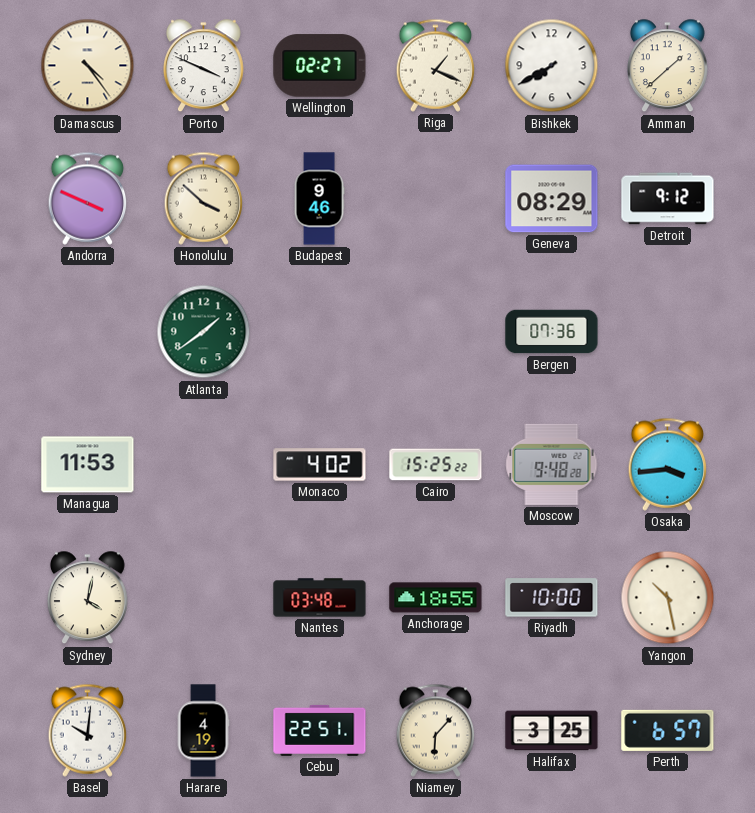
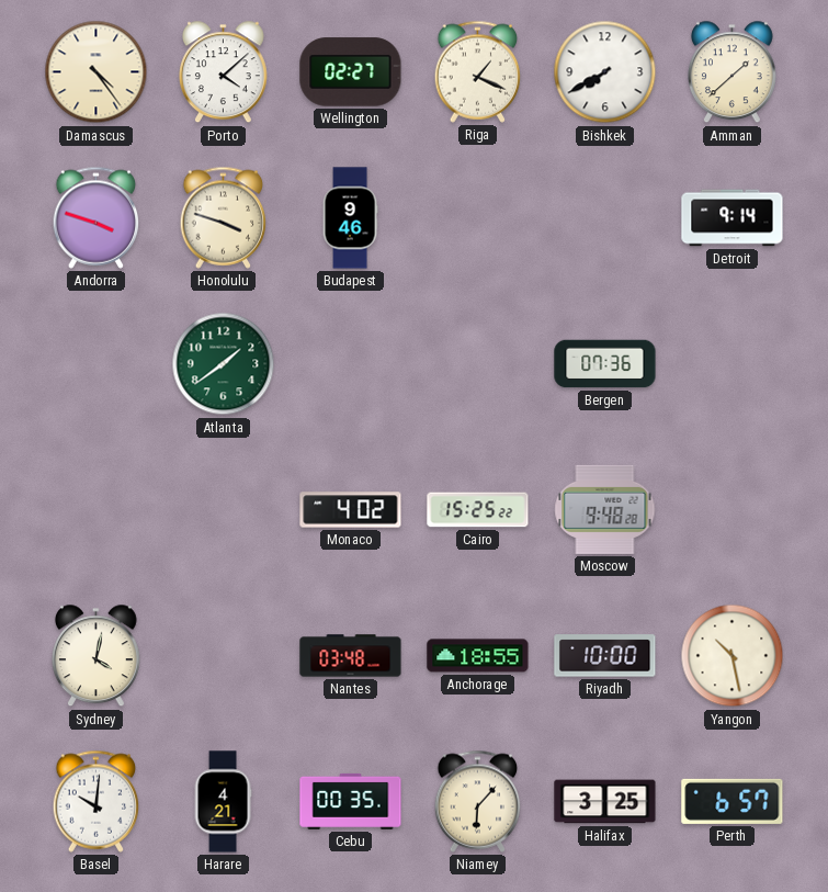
Porto: 3:49 -> 4:08 (223, 72)
Andorra: 3:49 -> 3:48 (97, 217)
Honolulu: 3:52 -> 3:48 (224, 217)
Geneva: 08:29 -> none (552, 199)
Detroit: 9:12 -> 9:14 (733, 218)
Managua: 11:53 -> none (88, 465)
Osaka: 3:44 -> none (668, 464)
Harare: 4:19 -> 4:21 (223, 802)
Cebu: 22:51 -> 00:35 (351, 801)
